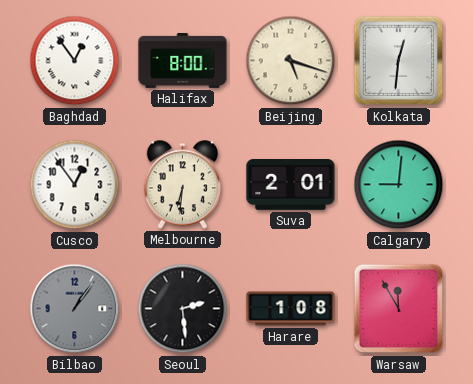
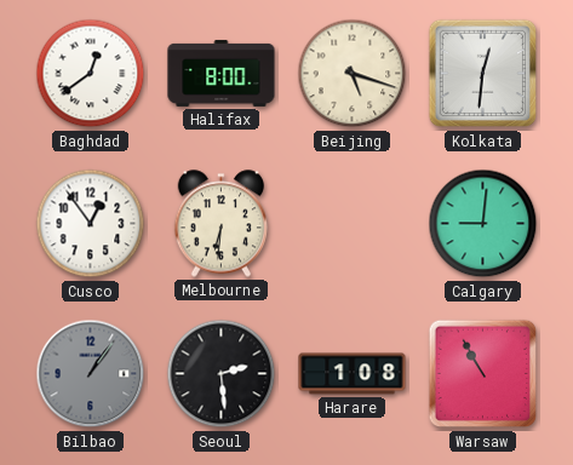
Baghdad: 12:54 -> 12:39 (91, 74)
Suva: 2:01 -> none (291, 185)
Warsaw: 11:55 -> 10:55 (483, 374)
